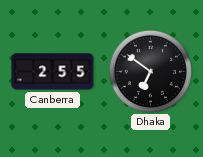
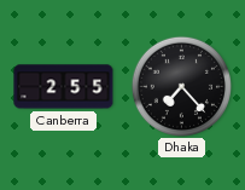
Dhaka: 6:51 -> 7:23 (181, 86)
